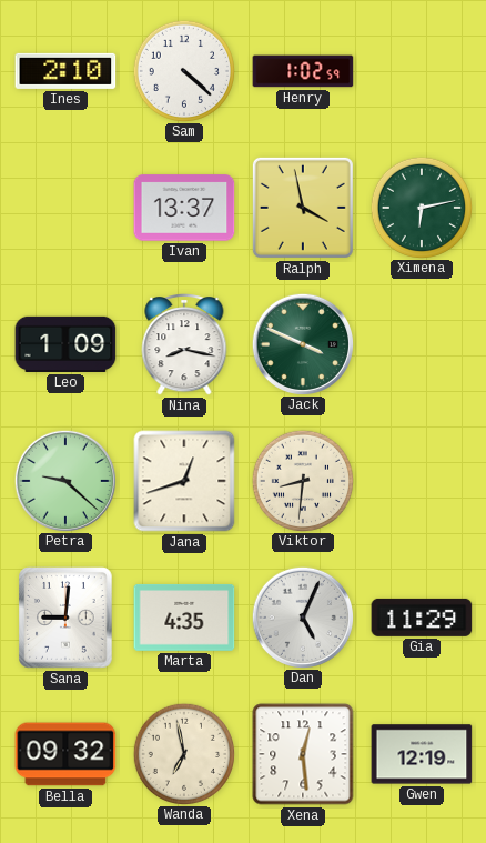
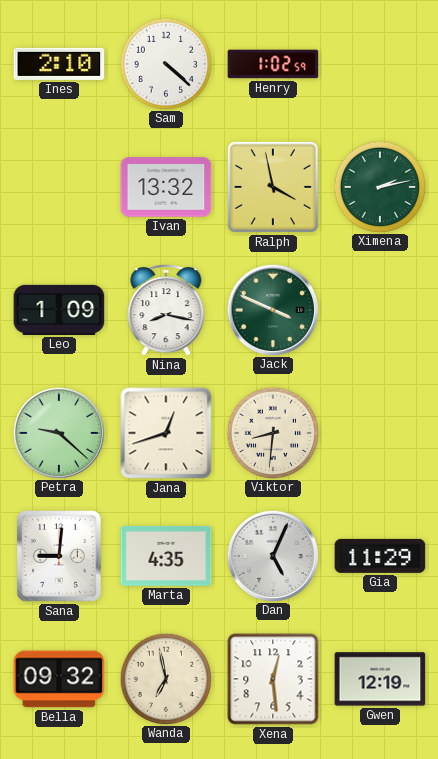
Ivan: 13:37 -> 13:32 (166, 187)
Ximena: 6:13 -> 2:13 (379, 186)
